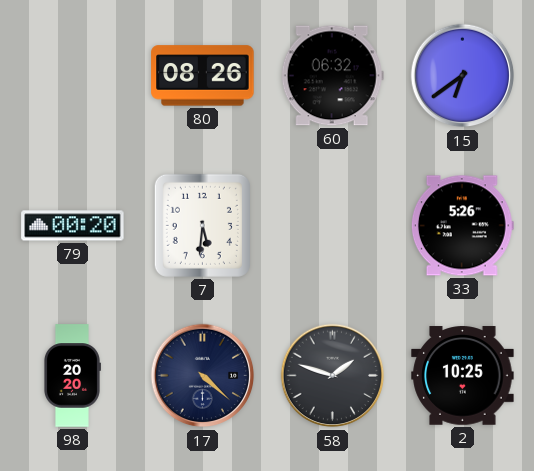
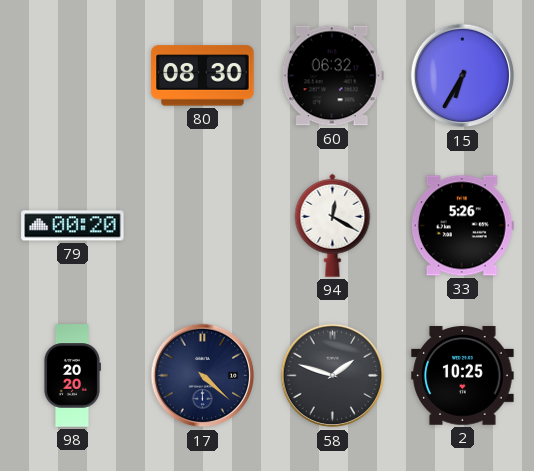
80: 08:26 -> 08:30 (203, 76)
15: 6:39 -> 6:35 (463, 76)
7: 5:31 -> none (202, 225)
94: none -> 12:20 (333, 225)
